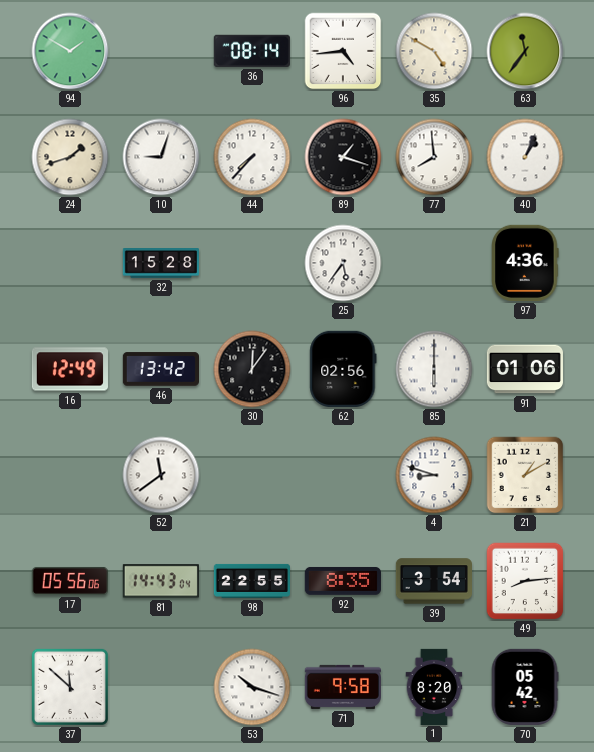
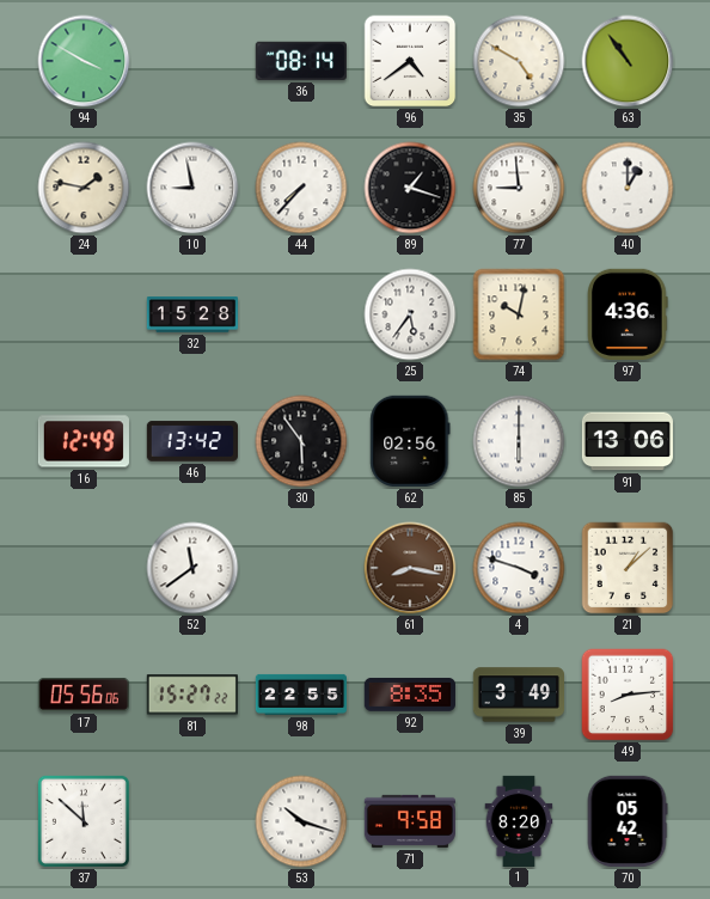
94: 1:50 -> 3:50 (84, 61)
96: 4:44 -> 4:39 (410, 61)
63: 11:36 -> 10:54 (628, 61)
24: 1:42 -> 1:47 (84, 188)
10: 9:03 -> 8:58 (192, 188)
77: 7:59 -> 8:59 (519, 188)
40: 1:04 -> 1:00 (628, 188)
74: none -> 10:02 (519, 314)
30: 12:06 -> 5:54 (301, 441)
91: 01:06 -> 13:06 (626, 441)
61: none -> 8:17 (410, 568)
4: 8:48 -> 3:48 (519, 568)
21: 1:10 -> 1:08 (628, 568)
81: 14:43 -> 15:27 (192, 695)
39: 3:54 -> 3:49 (518, 695)
